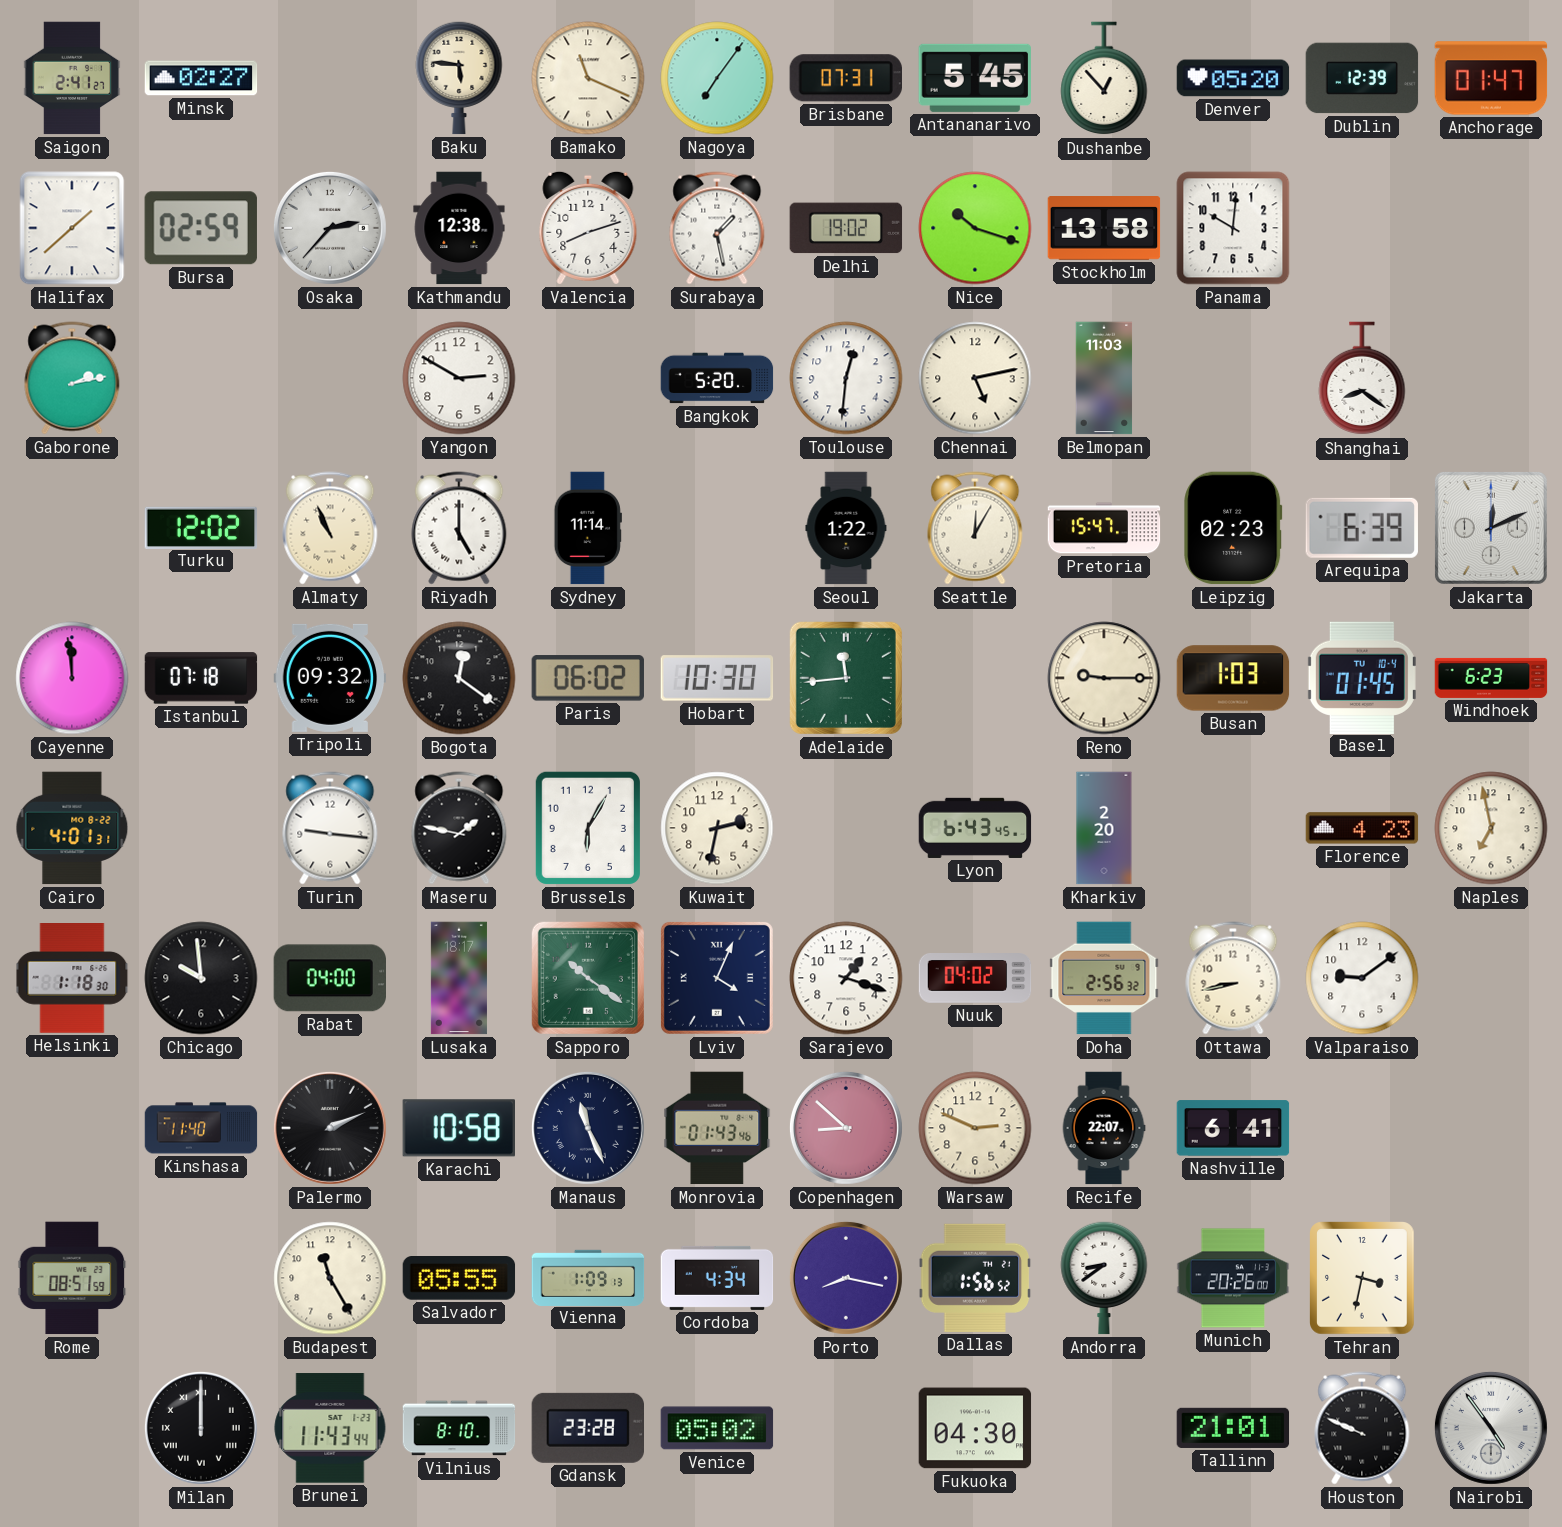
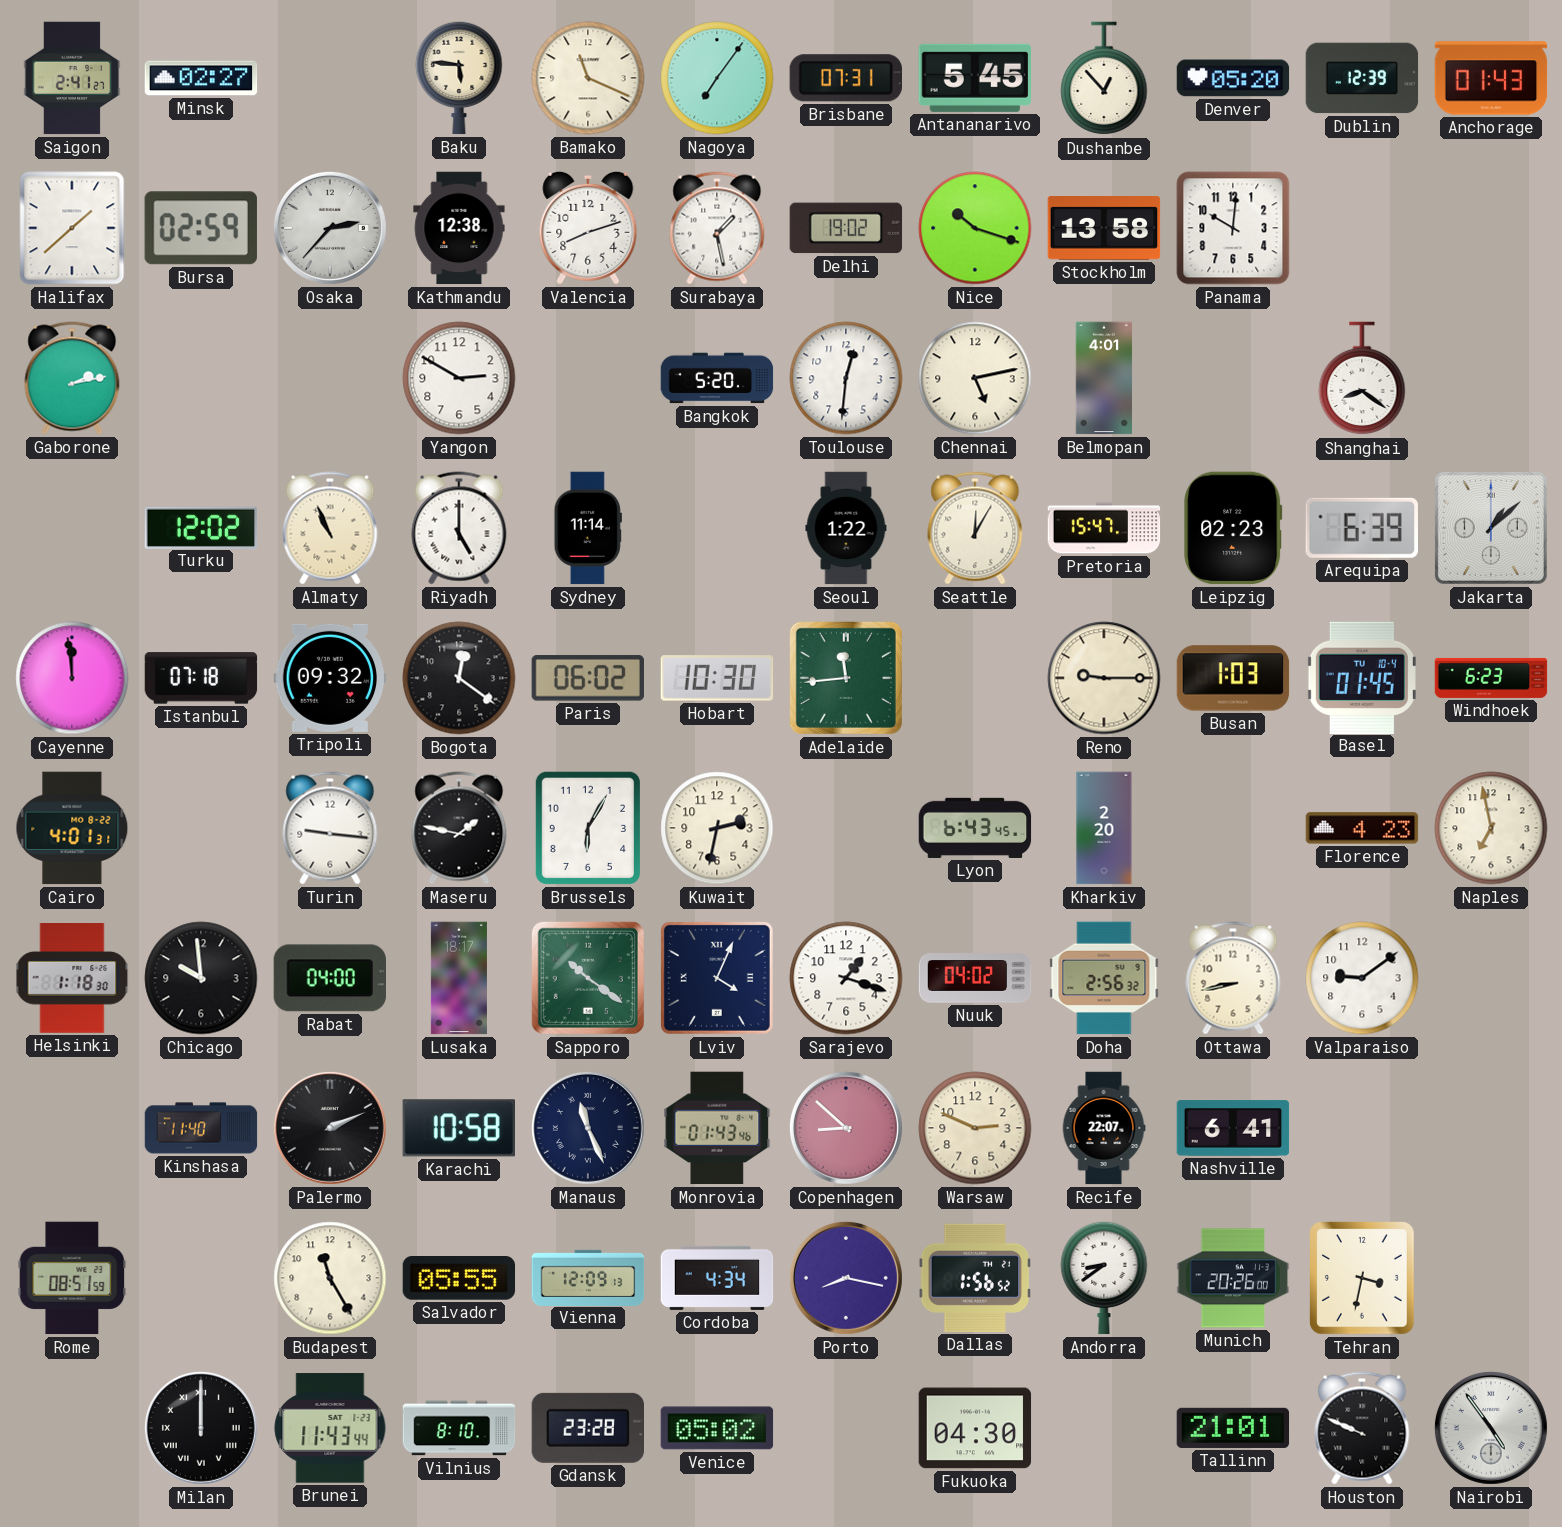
Anchorage: 01:47 -> 01:43 (1491, 78)
Belmopan: 11:03 -> 4:01 (1104, 378)
Jakarta: 12:11 -> 1:08 (1491, 528)
Vienna: 1:09 -> 12:09 (588, 1277)
